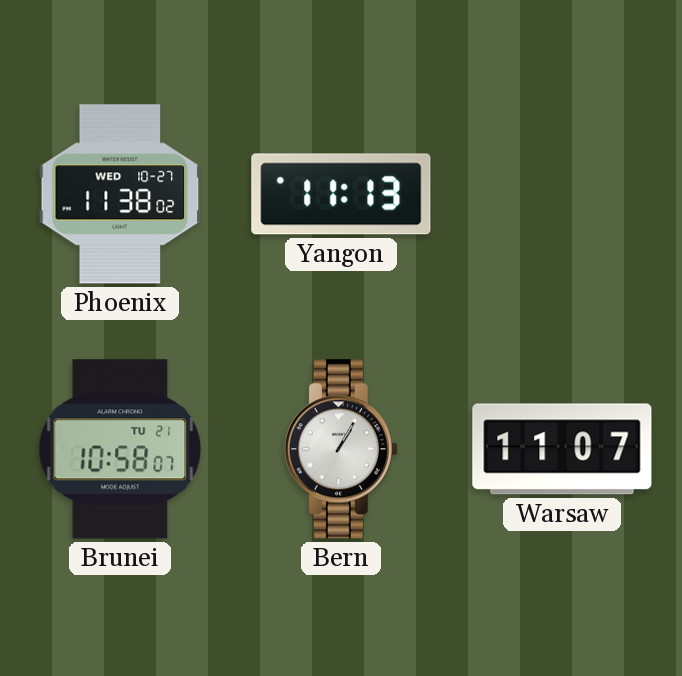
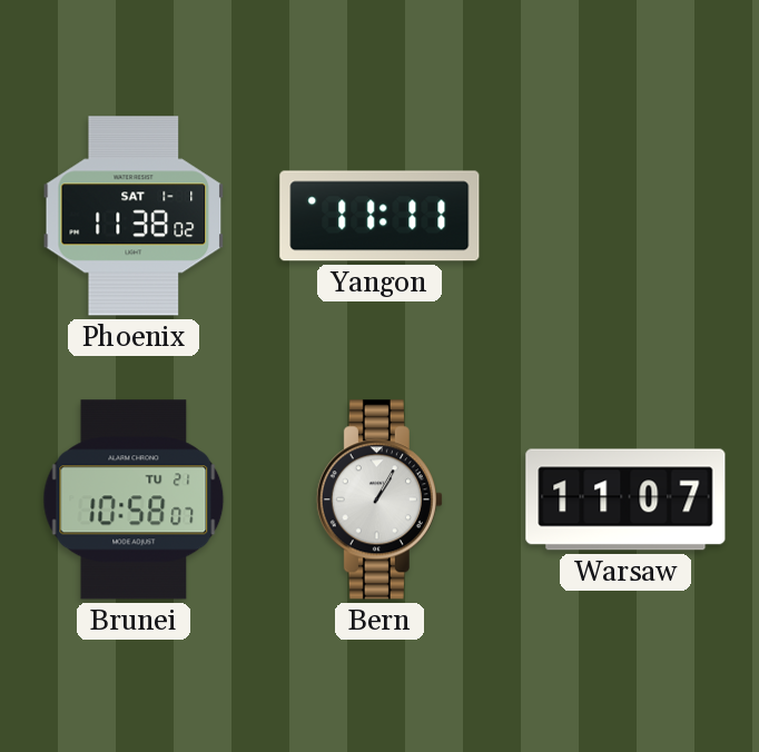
Phoenix date: WED 10-27 -> SAT 1-1 (134, 216)
Yangon: 11:13 -> 11:11 (379, 216)
